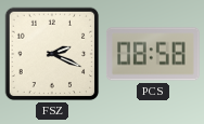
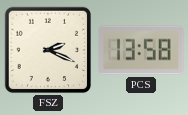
PCS: 08:58 -> 13:58 (141, 50)
